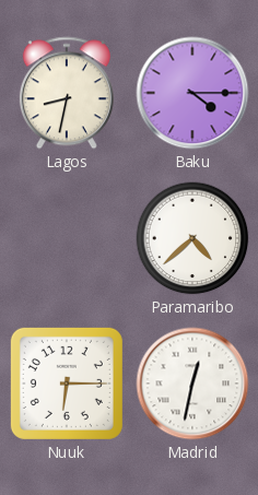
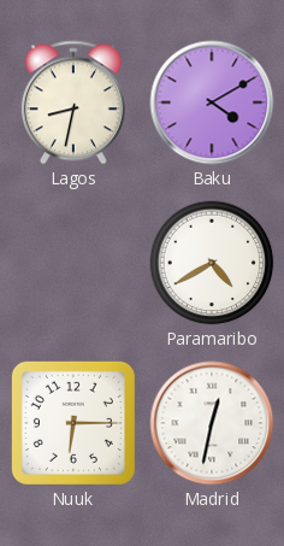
Baku: 4:15 -> 4:10 (212, 102)
Paramaribo: 4:38 -> 4:40 (212, 263)
